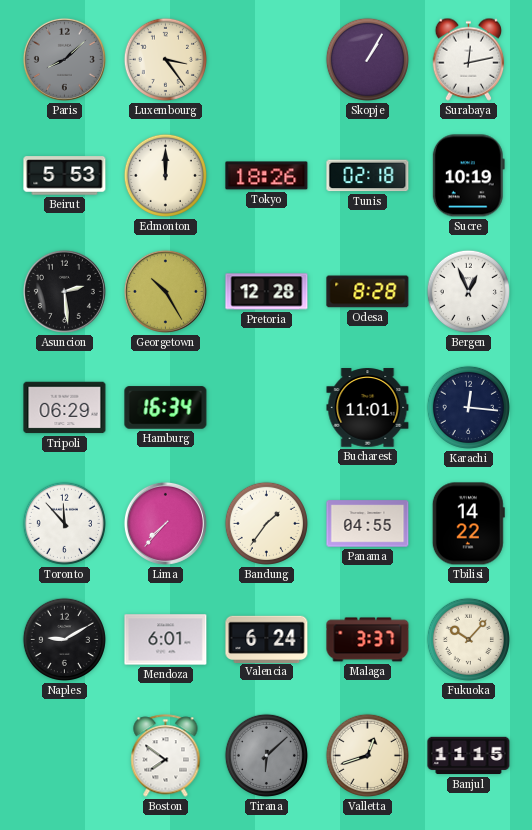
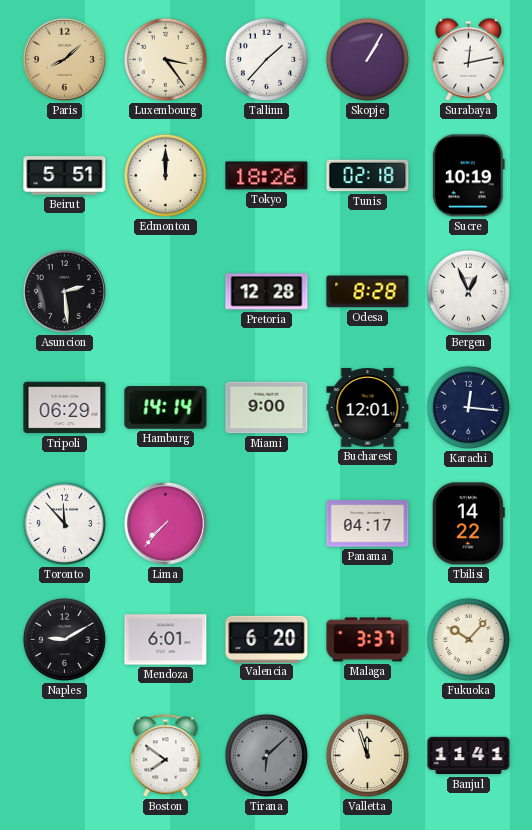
Paris dial: grey -> champagne (64, 59)
Tallinn: none -> 1:37 (266, 59)
Beirut: 5:53 -> 5:51 (65, 176)
Georgetown: 10:25 -> none (165, 291)
Hamburg: 16:34 -> 14:14 (166, 408)
Miami: none -> 9:00 (267, 408)
Bucharest: 11:01 -> 12:01 (368, 408)
Bandung: 1:36 -> none (266, 523)
Panama: 04:55 -> 04:17 (368, 524)
Valencia: 6:24 -> 6:20 (267, 639)
Valletta: 12:42 -> 11:57 (367, 755)
Banjul: 11:15 -> 11:41 (469, 756)
